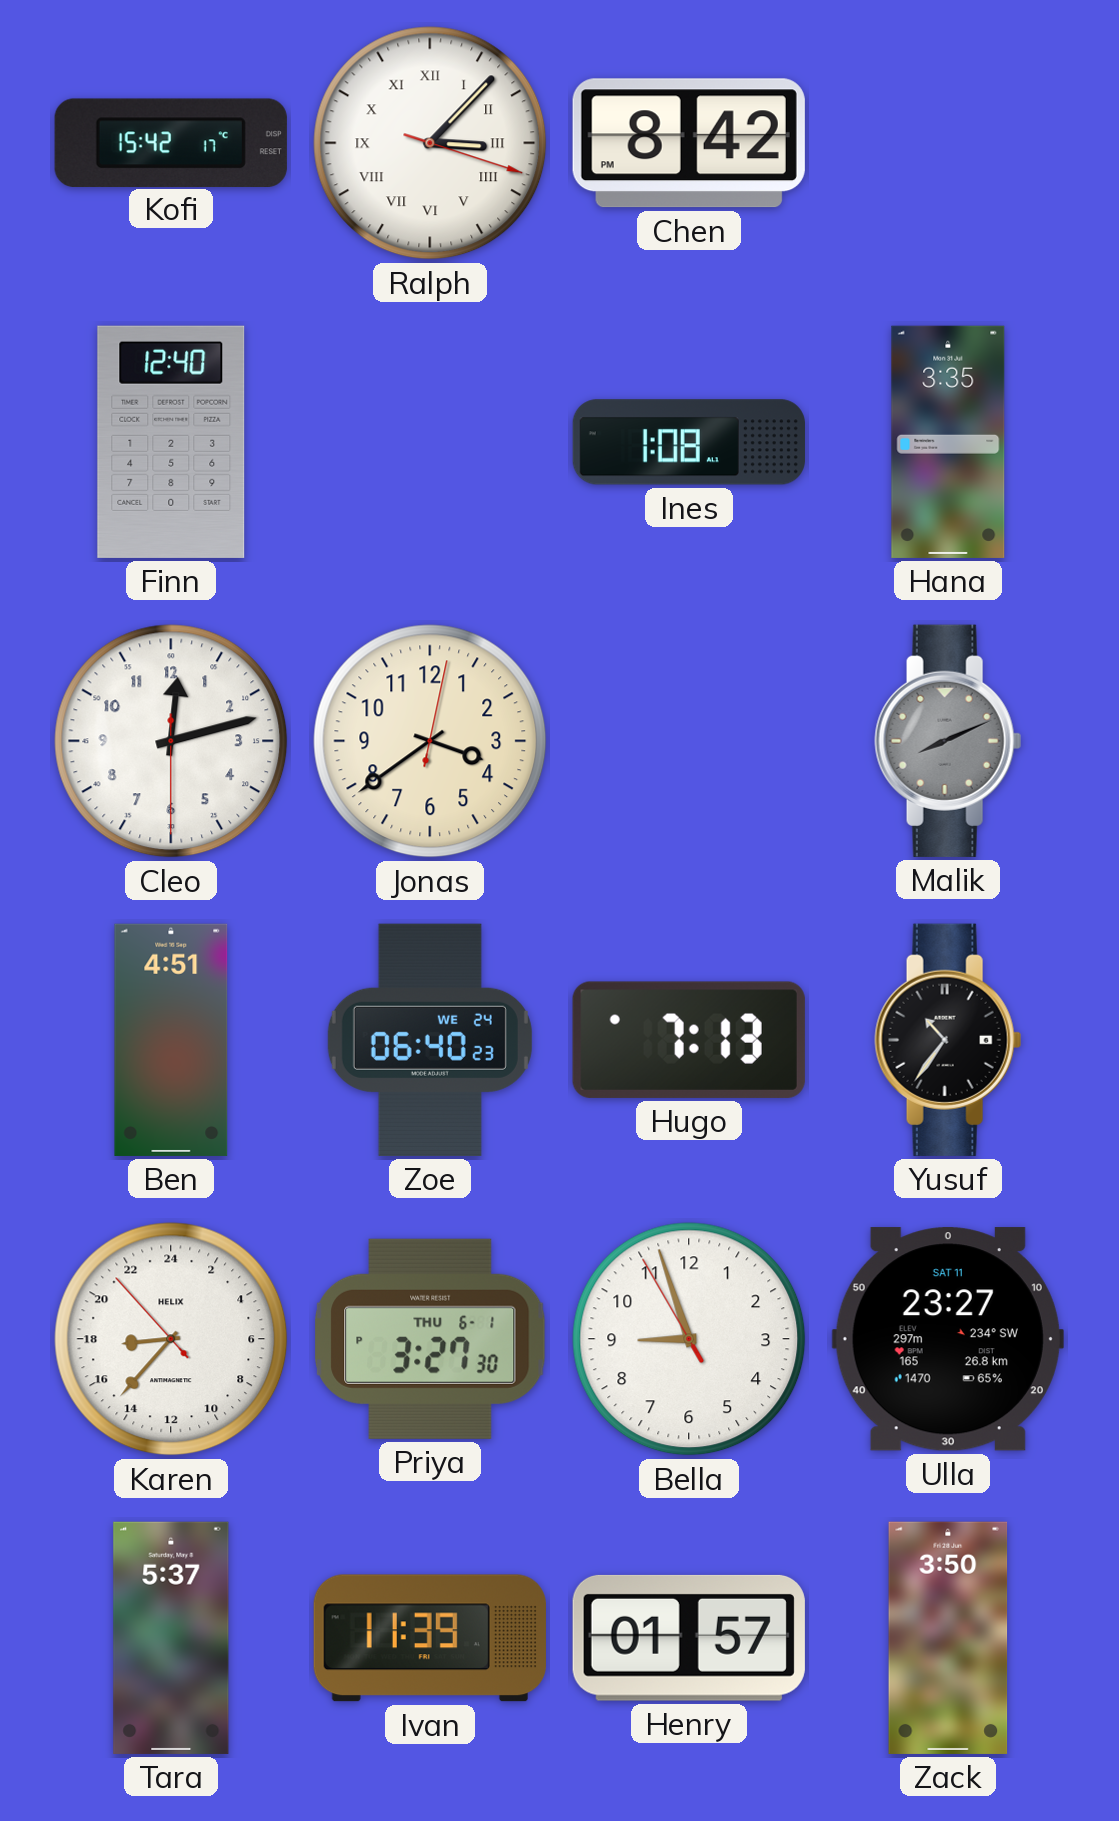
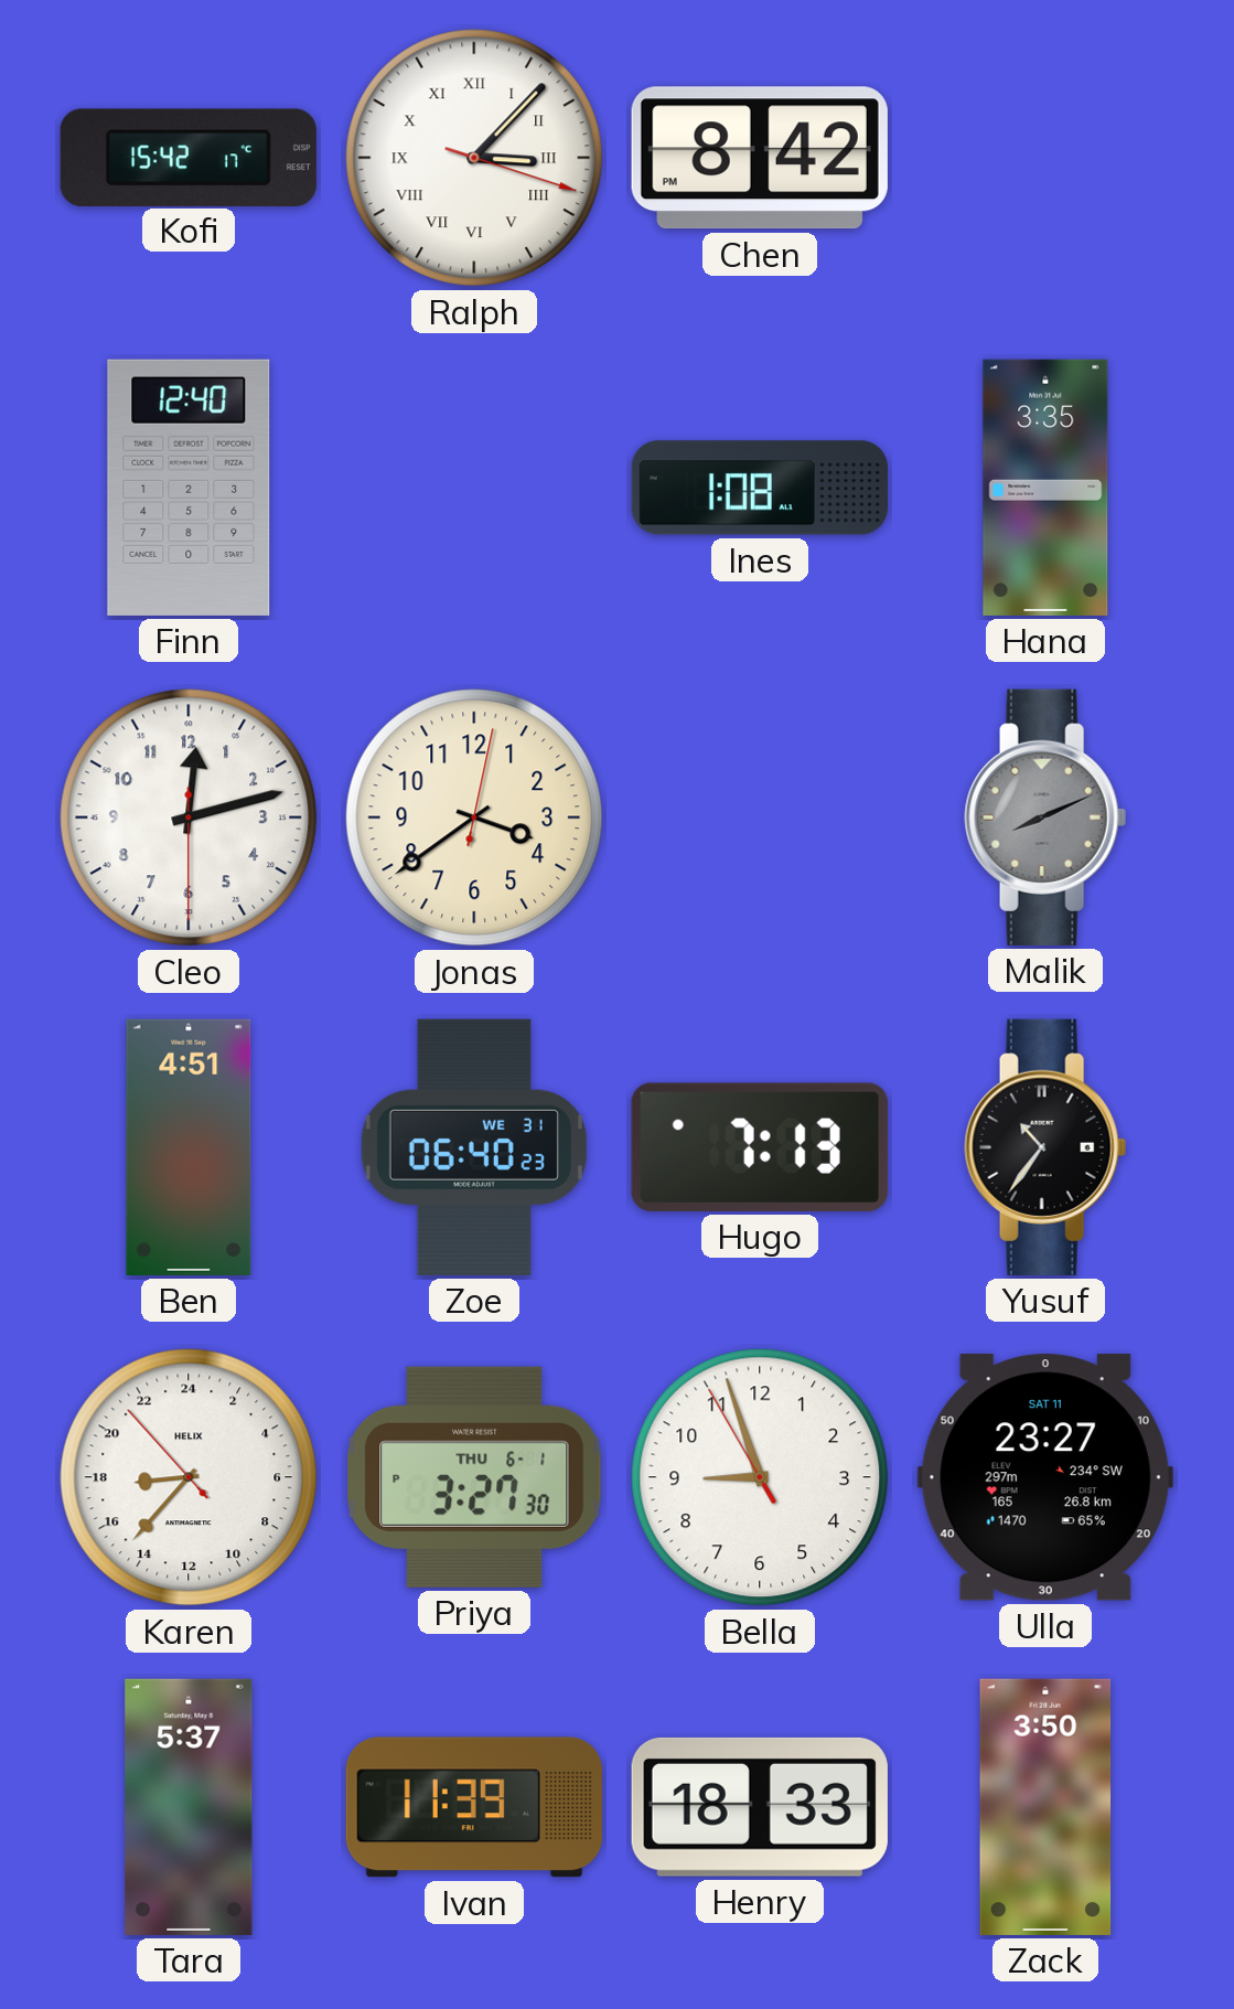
Zoe date: WE 24 -> WE 31 (474, 1147)
Henry: 01:57 -> 18:33 (760, 1807)
